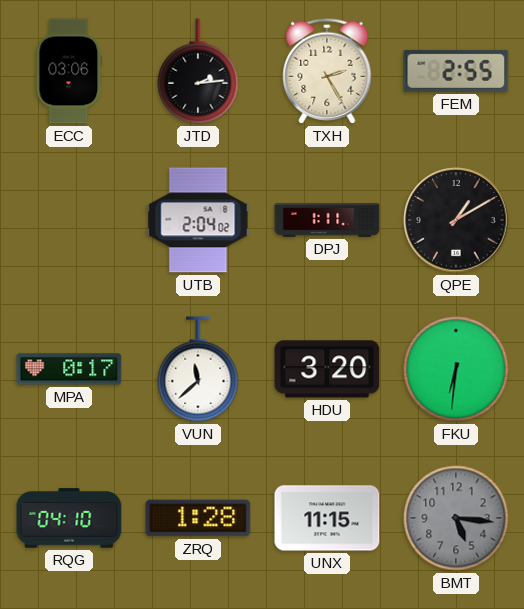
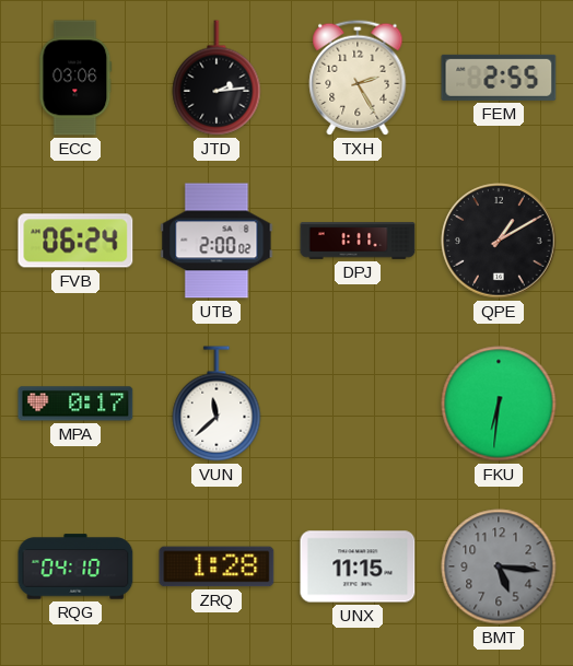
FVB: none -> 06:24 (75, 241)
UTB: 2:04 -> 2:00 (217, 241)
HDU: 3:20 -> none (327, 369)
